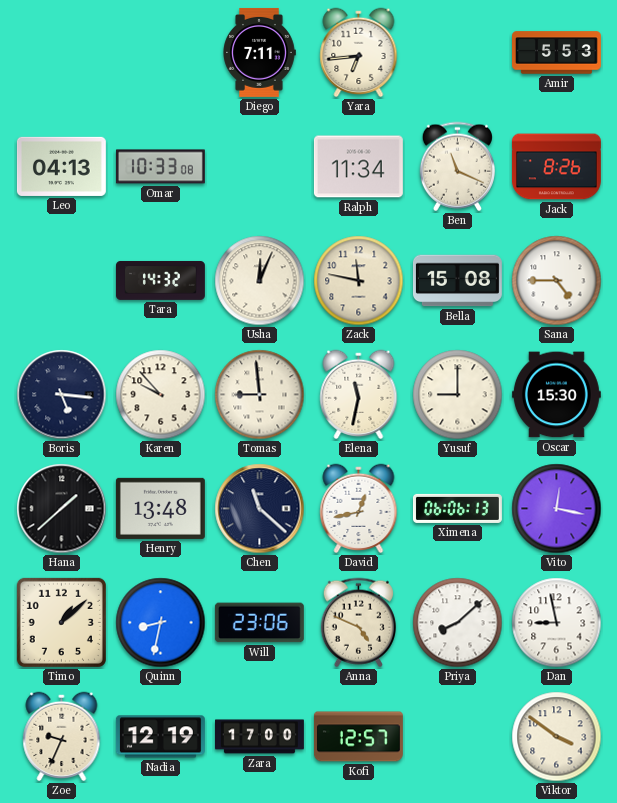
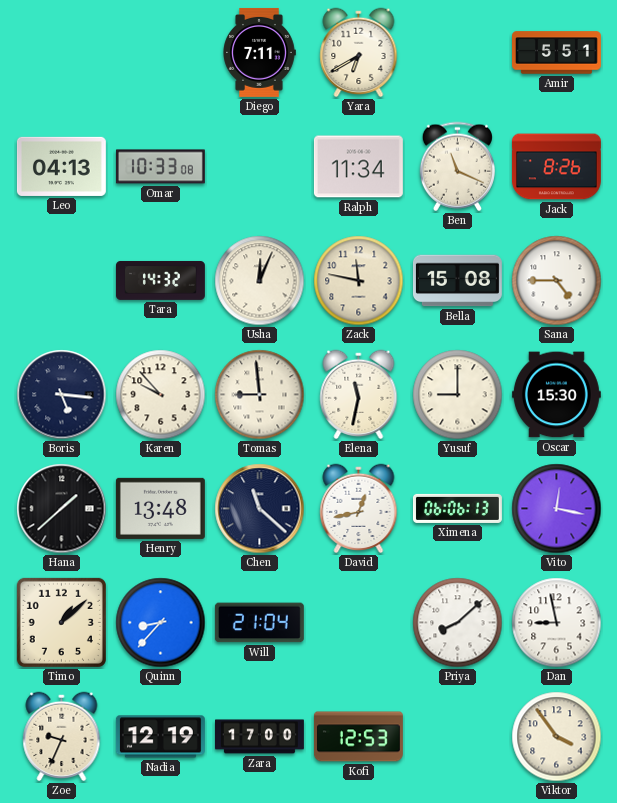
Yara: 6:44 -> 6:40 (359, 53)
Amir: 5:53 -> 5:51 (557, 53)
Quinn: 8:32 -> 8:37 (161, 623)
Will: 23:06 -> 21:04 (259, 623)
Anna: 4:49 -> none (358, 623)
Kofi: 12:57 -> 12:53 (358, 737)
Viktor: 3:51 -> 3:54 (557, 737)
